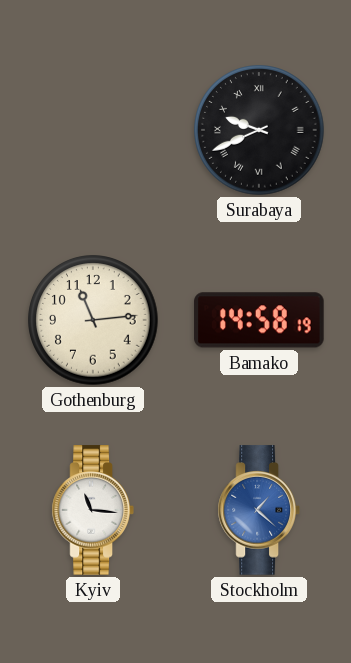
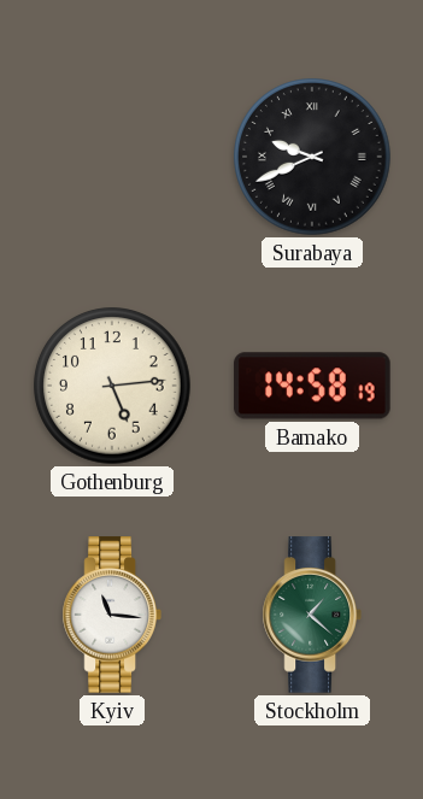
Gothenburg: 11:14 -> 5:14 (112, 386)
Stockholm dial: blue -> green (312, 615)
